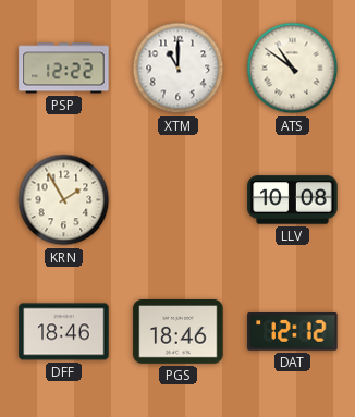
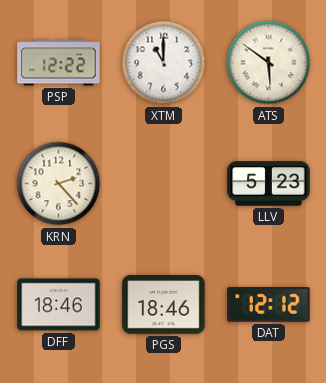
ATS: 10:51 -> 5:51 (269, 63)
KRN: 1:55 -> 2:23 (59, 184)
LLV: 10:08 -> 5:23 (269, 184)
